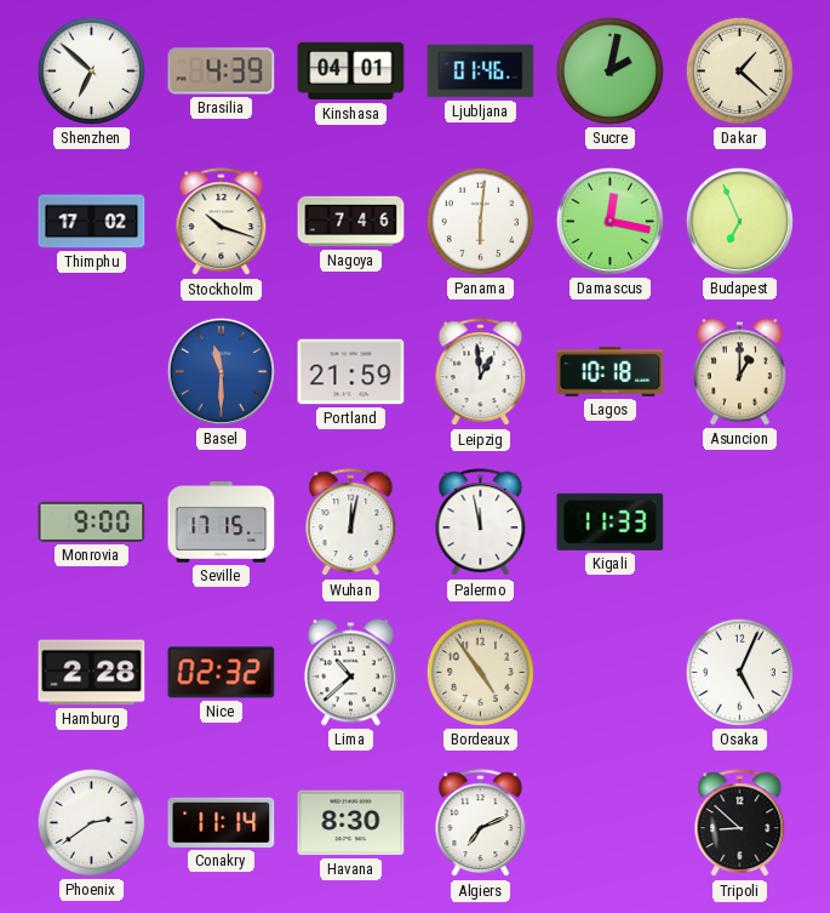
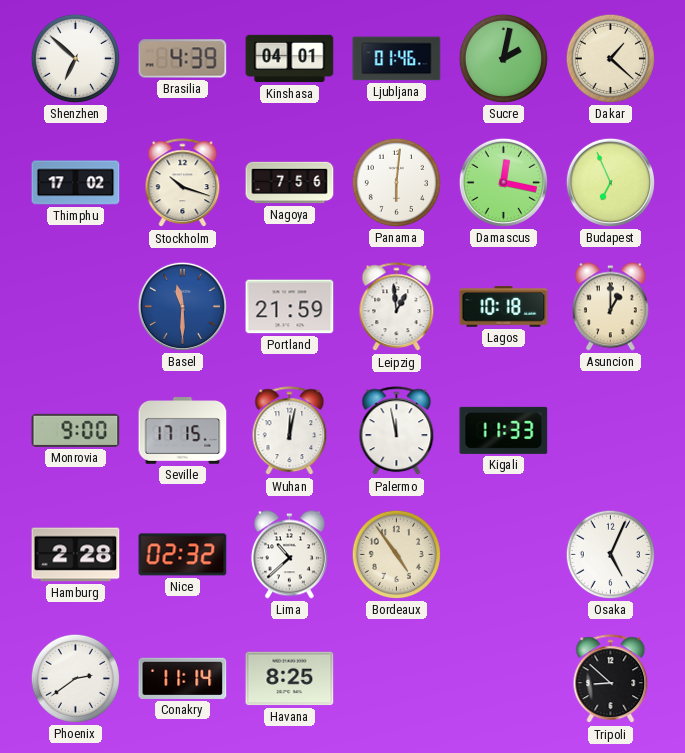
Nagoya: 7:46 -> 7:56 (290, 183)
Havana: 8:30 -> 8:25 (290, 679)
Algiers: 7:11 -> none (481, 823)
